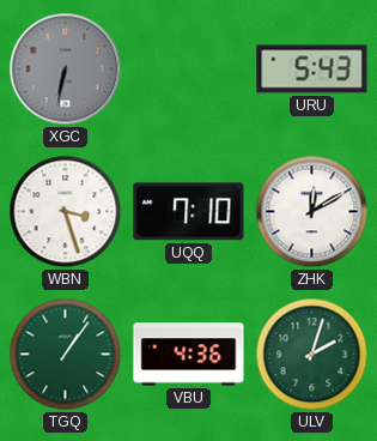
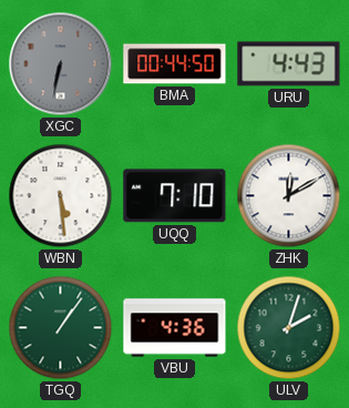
BMA: none -> 00:44 (175, 64)
URU: 5:43 -> 4:43 (289, 64)
WBN: 3:27 -> 5:29 (61, 196)
